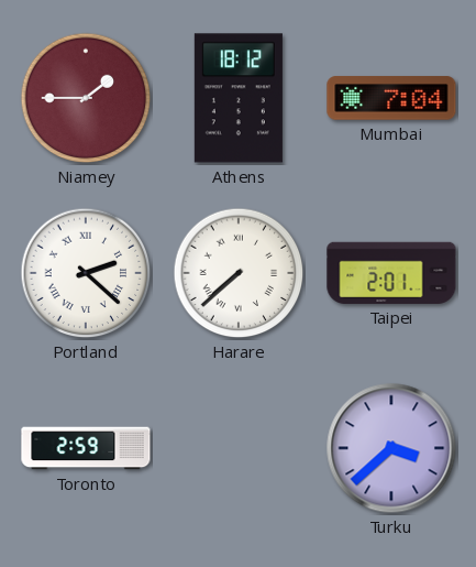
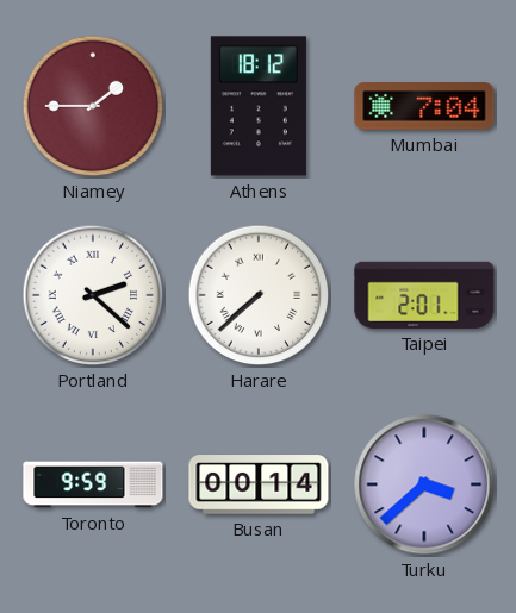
Toronto: 2:59 -> 9:59 (93, 484)
Busan: none -> 00:14 (259, 484)
